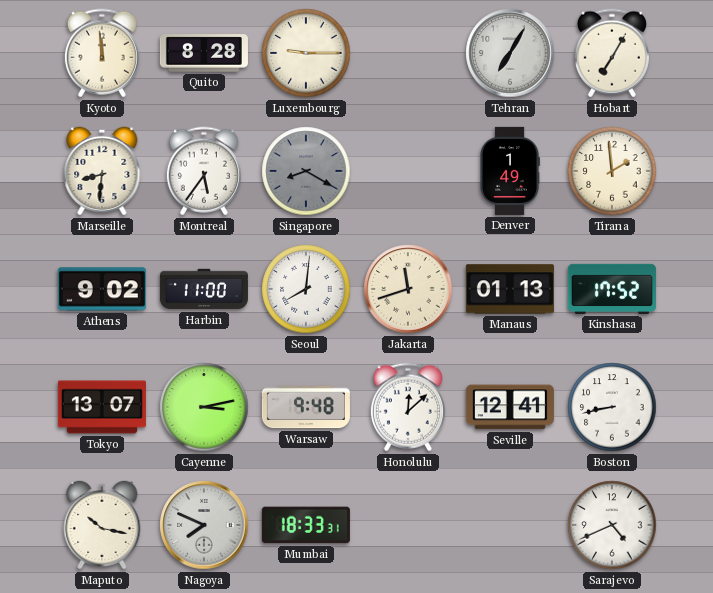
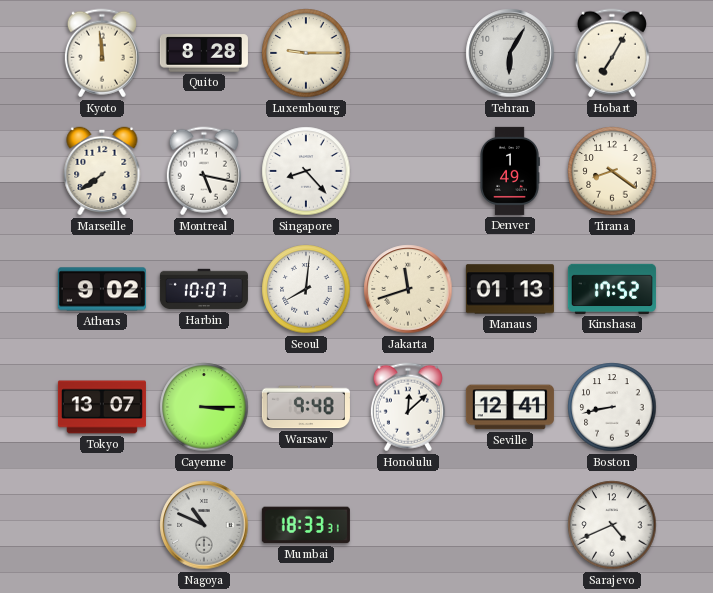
Tehran: 7:05 -> 6:05 (510, 53)
Marseille: 8:31 -> 7:39 (102, 171)
Montreal: 5:36 -> 5:17 (204, 171)
Singapore: 8:20 -> 8:23 (306, 171)
Singapore dial: grey -> white (306, 171)
Tirana: 1:59 -> 8:21 (612, 171)
Harbin: 11:00 -> 10:07 (204, 289)
Cayenne: 3:13 -> 3:15 (204, 407)
Maputo: 10:17 -> none (102, 525)
Nagoya: 7:49 -> 10:49 (204, 525)
